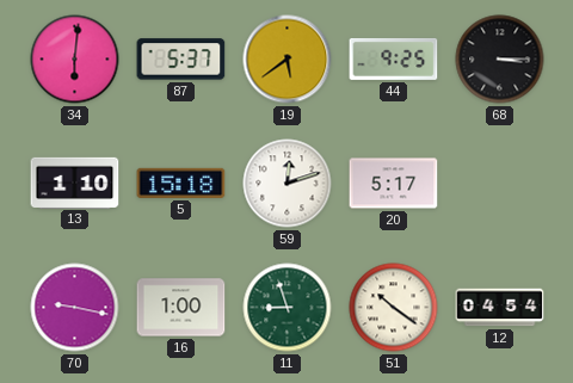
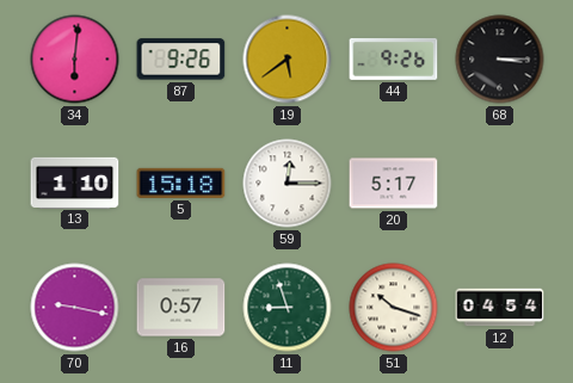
87: 5:37 -> 9:26 (181, 60)
44: 9:25 -> 9:26 (394, 58)
59: 12:12 -> 12:15 (288, 184)
16: 1:00 -> 0:57 (181, 308)
51: 10:21 -> 10:18 (394, 308)
